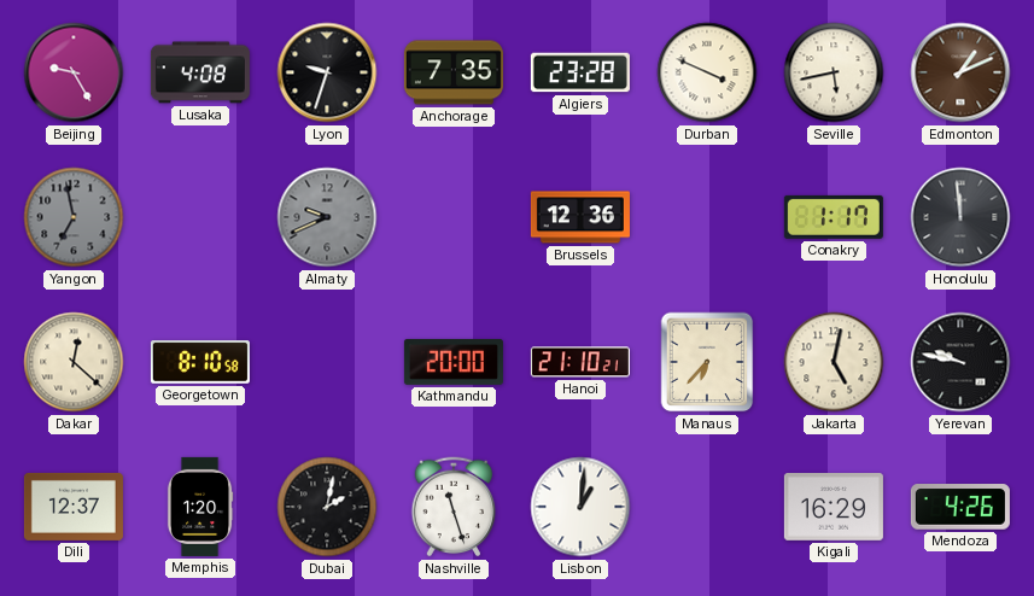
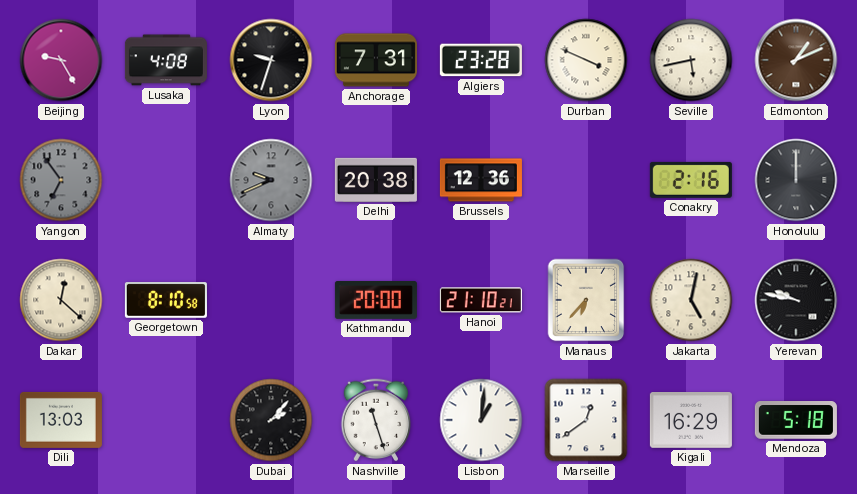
Anchorage: 7:35 -> 7:31 (376, 60)
Yangon: 6:58 -> 6:54 (61, 180)
Delhi: none -> 20:38 (376, 180)
Conakry: 1:17 -> 2:16 (691, 180)
Honolulu: 11:59 -> 12:00 (796, 180)
Dili: 12:37 -> 13:03 (61, 420)
Memphis: 1:20 -> none (200, 507)
Dubai: 2:02 -> 2:07 (271, 420)
Marseille: none -> 12:39 (586, 420)
Mendoza: 4:26 -> 5:18 (796, 420)
